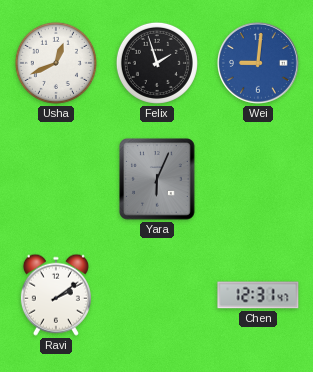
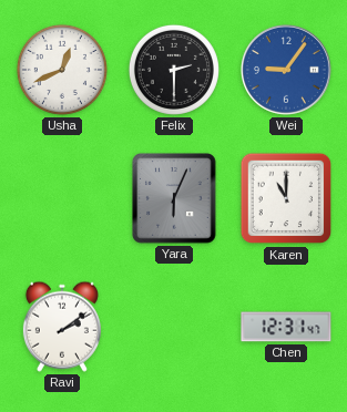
Felix: 1:57 -> 2:30 (174, 70)
Wei: 9:01 -> 9:06 (286, 70)
Karen: none -> 11:00 (286, 198)
